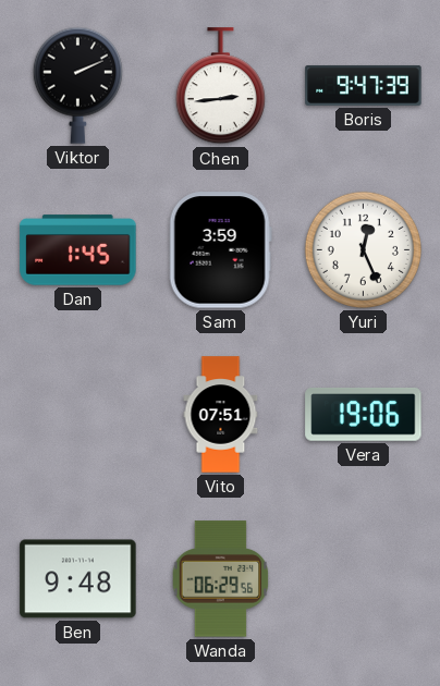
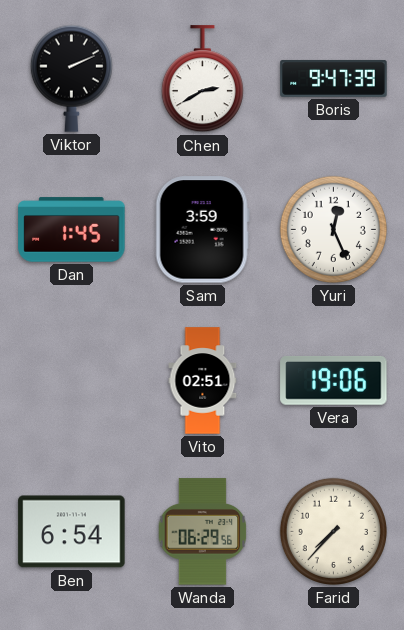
Chen: 2:44 -> 2:40 (202, 79)
Vito: 07:51 -> 02:51 (203, 381)
Ben: 9:48 -> 6:54 (72, 532)
Farid: none -> 7:37 (333, 531)
